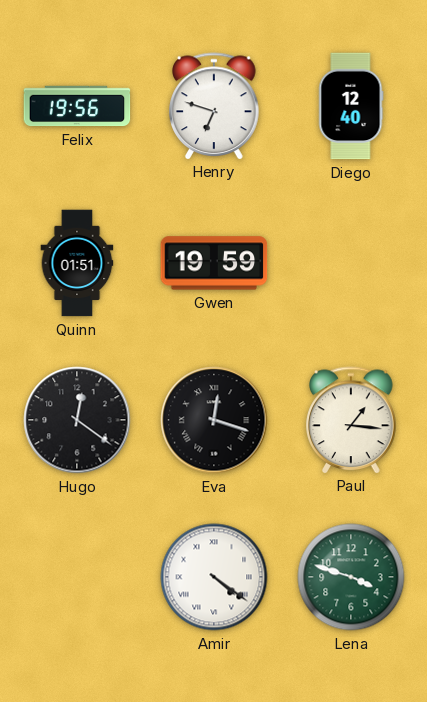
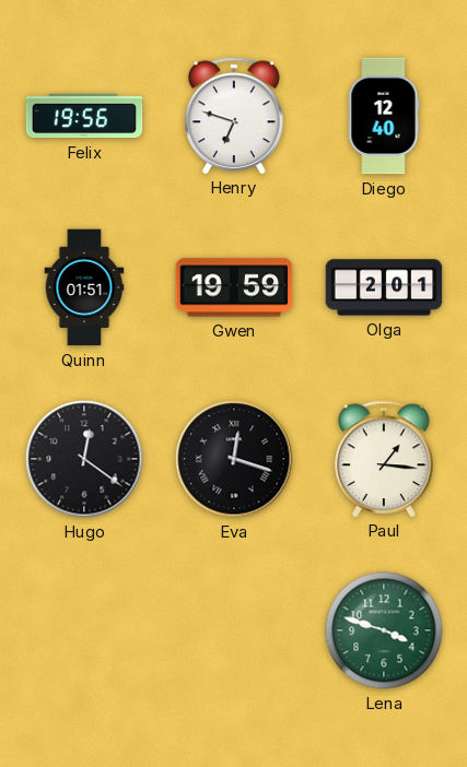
Olga: none -> 2:01 (384, 287)
Amir: 4:21 -> none (214, 577)
